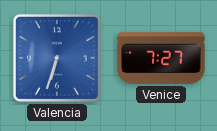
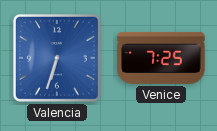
Venice: 7:27 -> 7:25 (161, 58)
